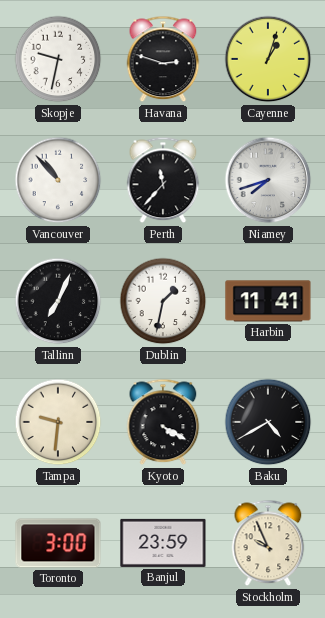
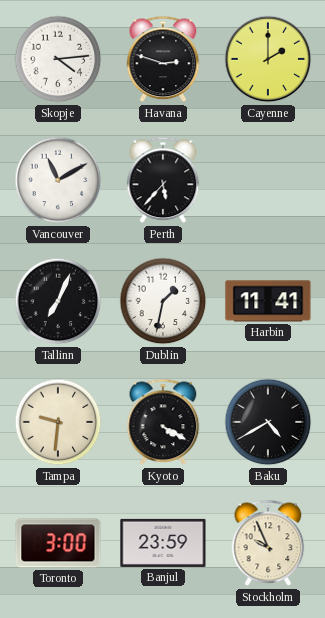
Skopje: 9:32 -> 4:14 (58, 59)
Cayenne: 1:03 -> 2:00 (268, 59)
Vancouver: 10:53 -> 11:10 (58, 180)
Perth: 11:37 -> 5:37 (163, 180)
Niamey: 7:42 -> none (268, 180)
